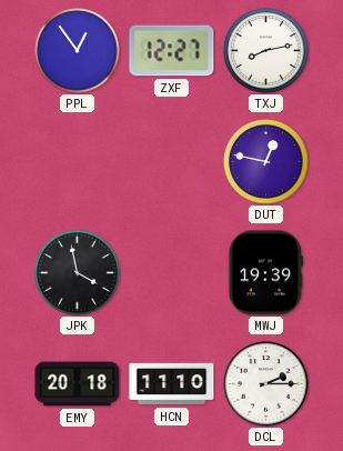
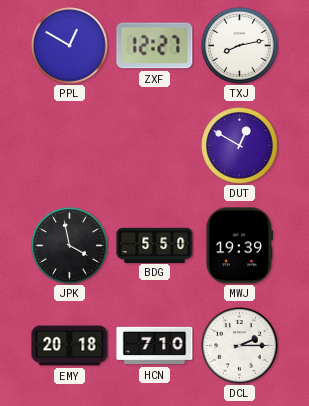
PPL: 12:54 -> 12:50 (70, 46)
DUT: 12:47 -> 12:50 (240, 146)
BDG: none -> 5:50 (155, 245)
HCN: 11:10 -> 7:10 (155, 346)
